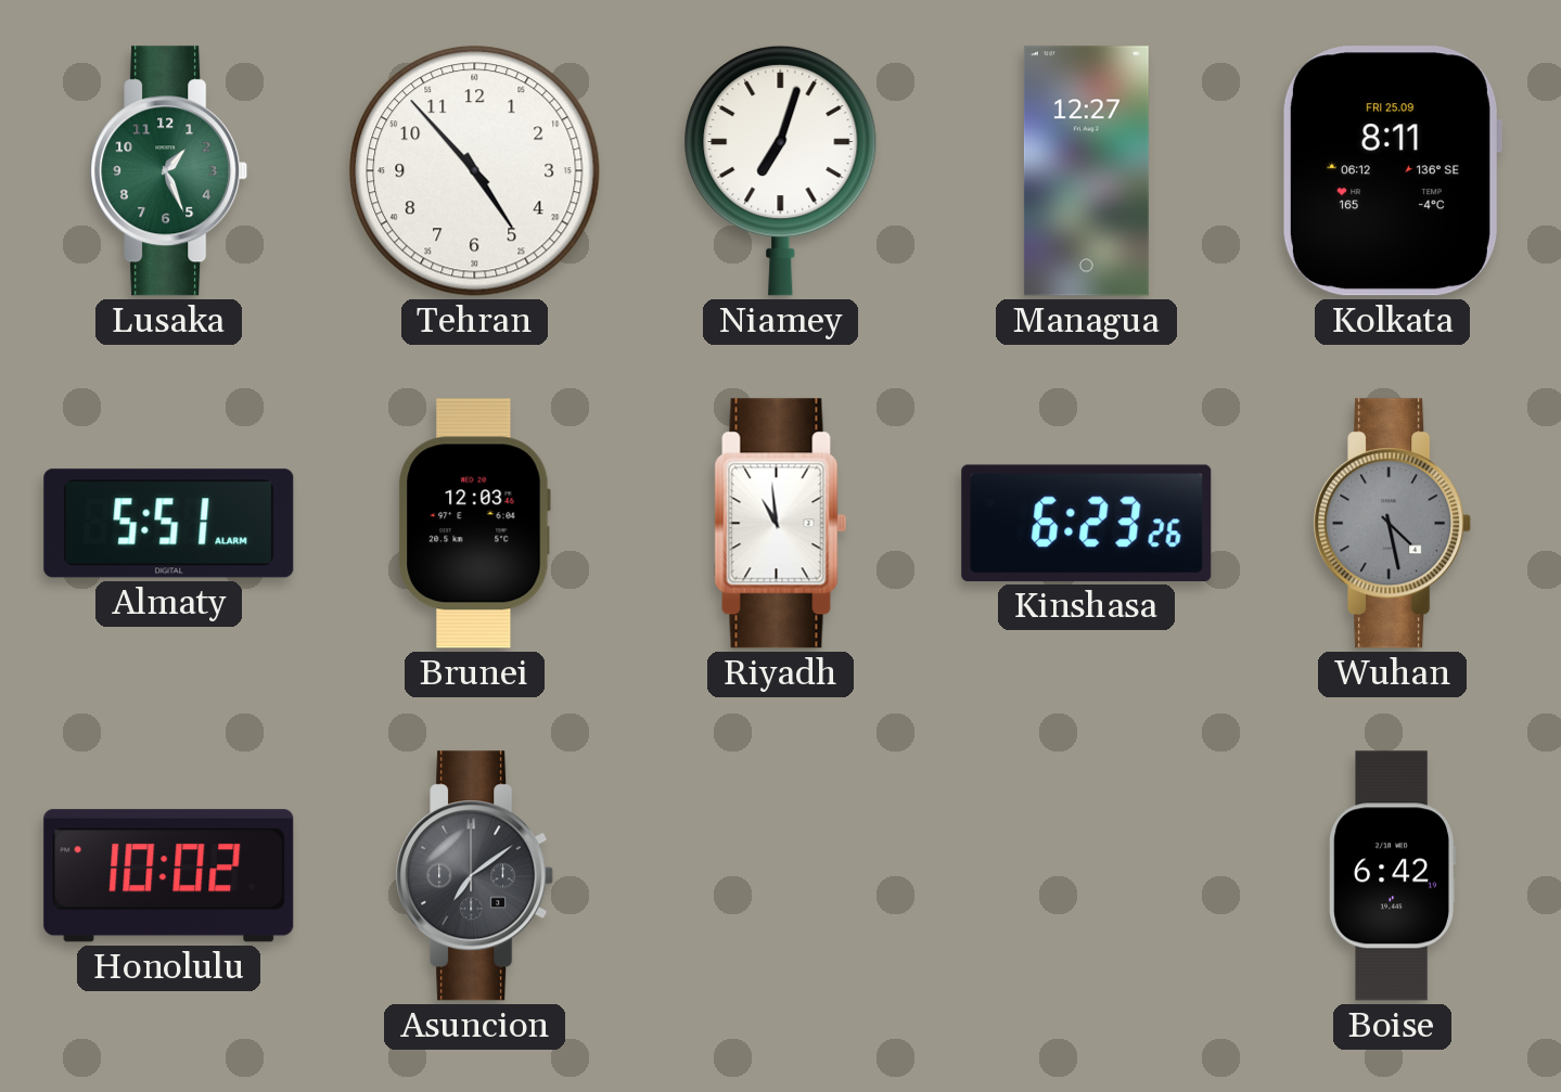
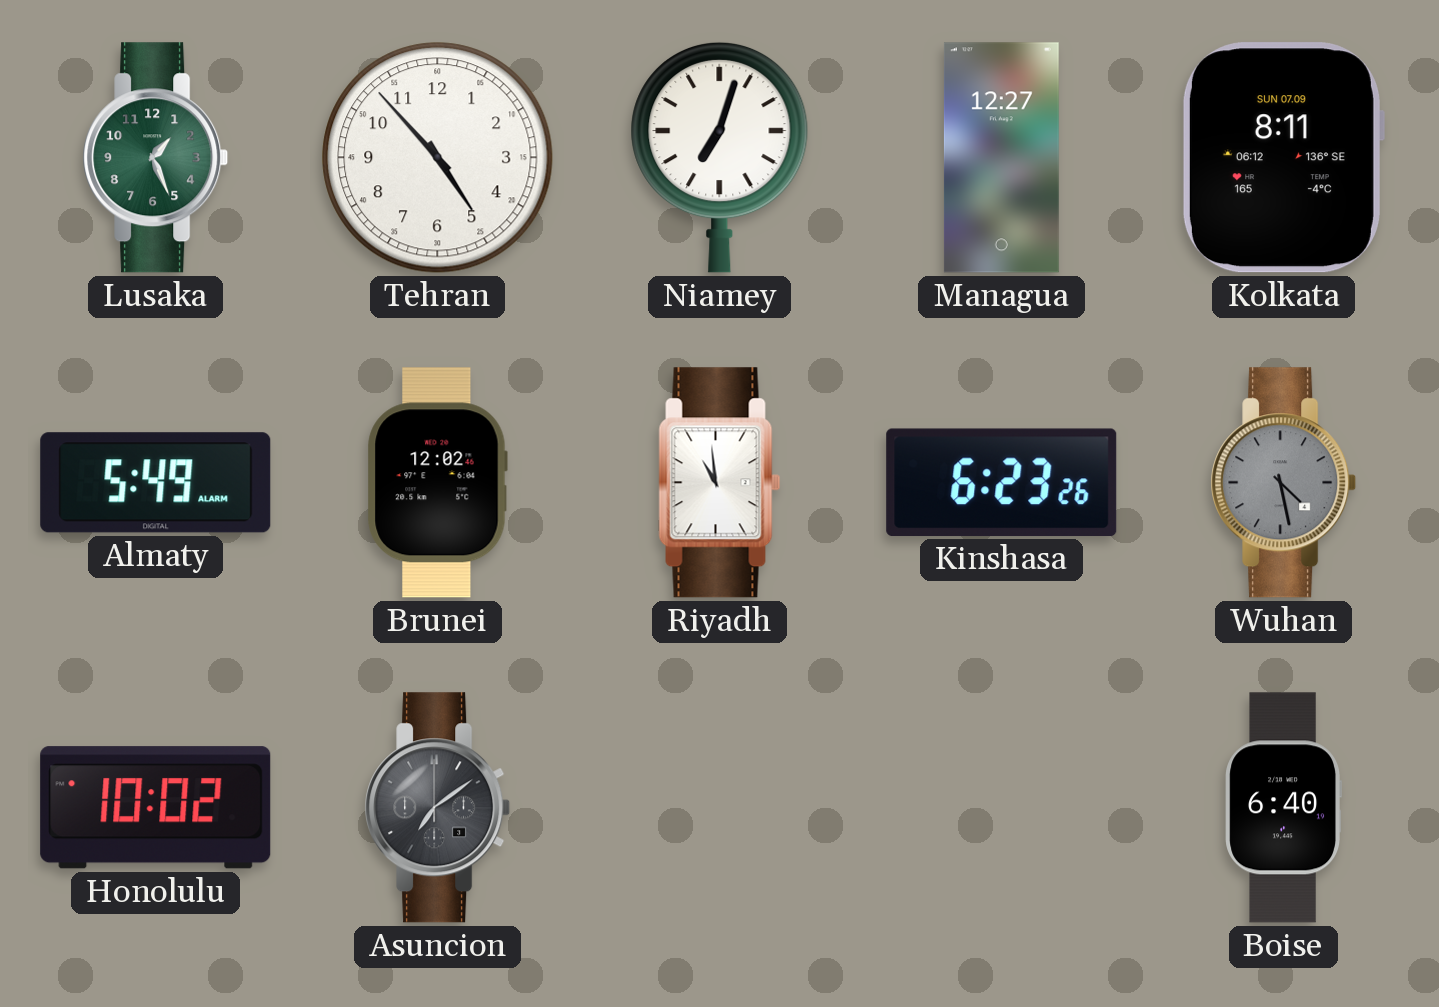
Kolkata date: FRI 25.09 -> SUN 07.09 (1283, 158)
Almaty: 5:51 -> 5:49 (156, 483)
Brunei: 12:03 -> 12:02 (437, 483)
Boise: 6:42 -> 6:40 (1283, 808)
